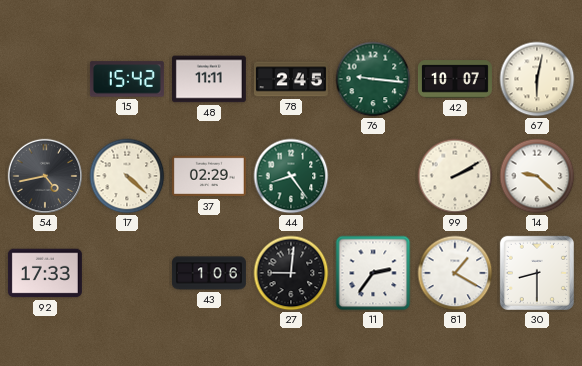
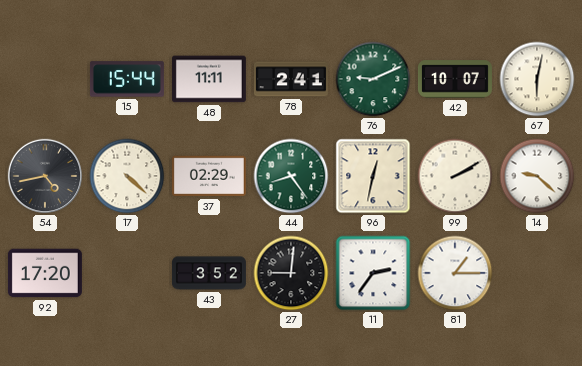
15: 15:42 -> 15:44 (127, 79)
78: 2:45 -> 2:41 (291, 79)
76: 9:16 -> 9:11 (373, 79)
96: none -> 12:32 (373, 176)
92: 17:33 -> 17:20 (45, 273)
43: 1:06 -> 3:52 (209, 273)
81: 1:20 -> 1:15 (455, 273)
30: 8:30 -> none (537, 273)
